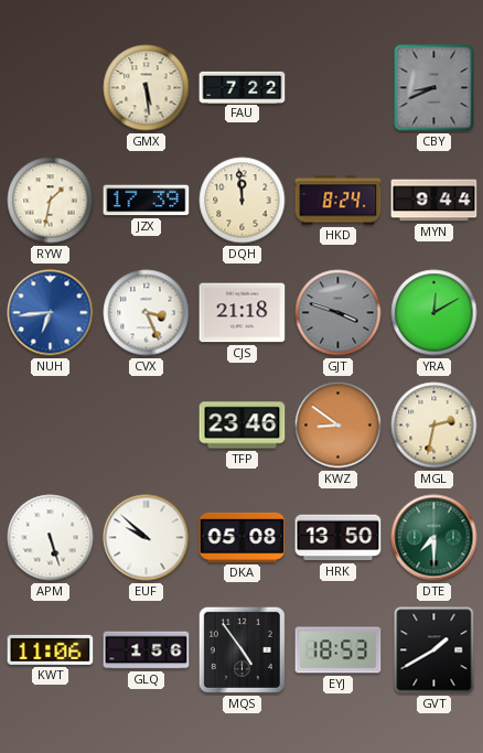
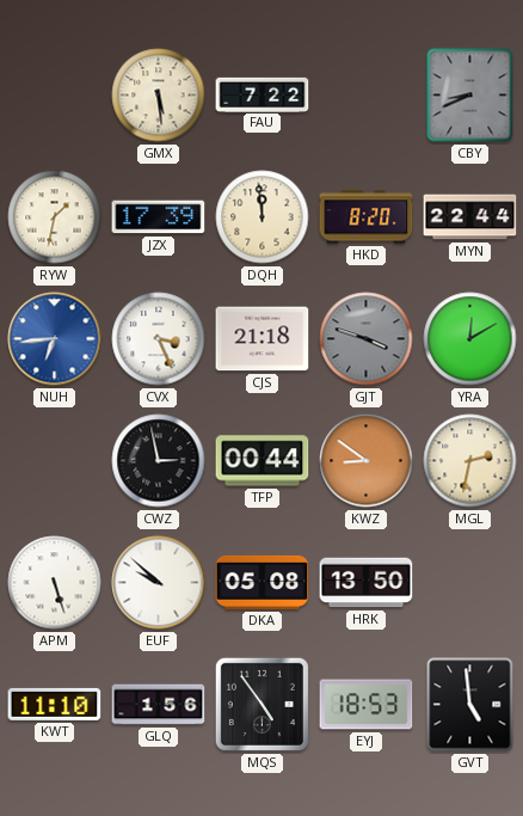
HKD: 8:24 -> 8:20 (367, 217)
MYN: 9:44 -> 22:44 (470, 217)
CWZ: none -> 2:58 (159, 461)
TFP: 23:46 -> 00:44 (263, 461)
DTE: 7:30 -> none (434, 538)
KWT: 11:06 -> 11:10 (55, 704)
GVT: 1:40 -> 4:59 (470, 705)
